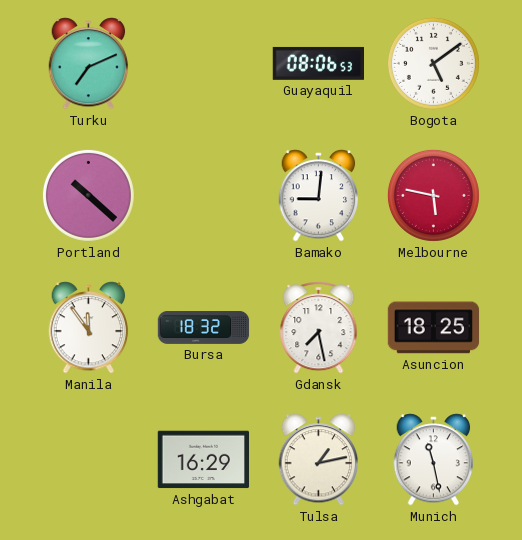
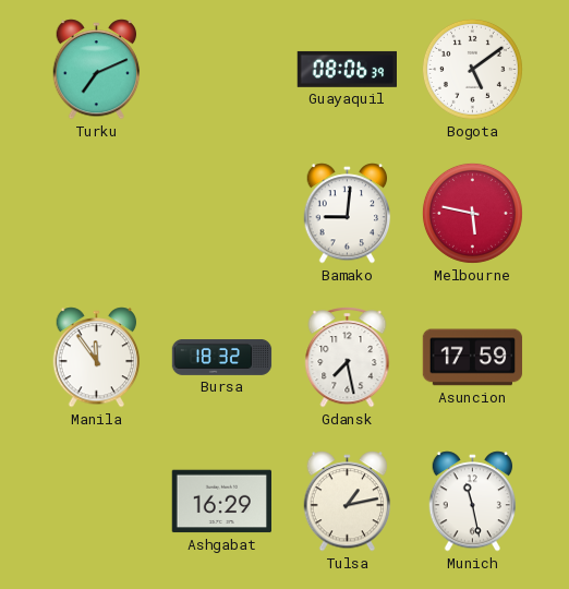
Guayaquil: 08:06:53 -> 08:06:39 (347, 69)
Portland: 10:22 -> none (88, 195)
Asuncion: 18:25 -> 17:59 (473, 358)
